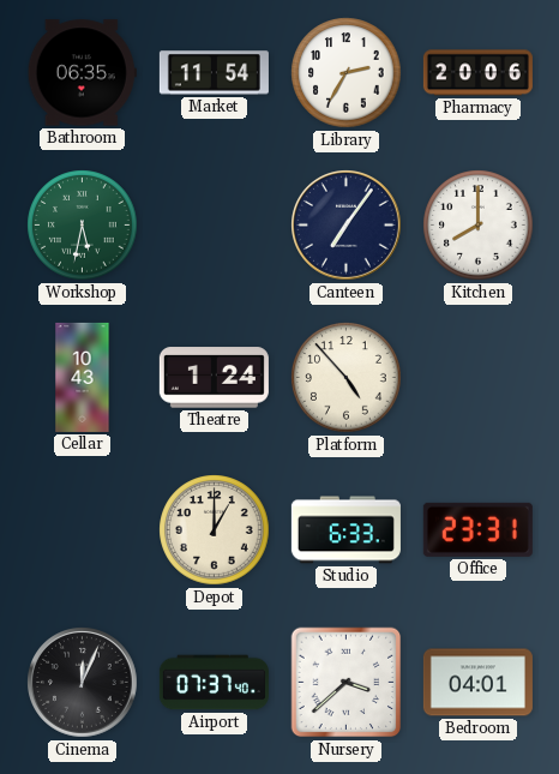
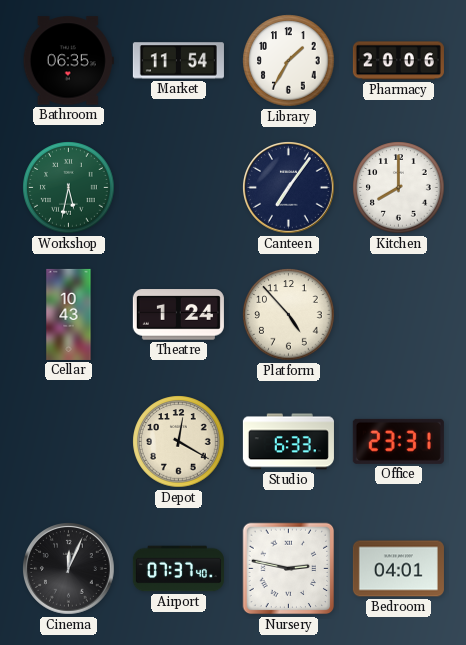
Library: 2:35 -> 1:35 (289, 61)
Depot: 1:00 -> 12:20 (179, 442)
Nursery: 3:38 -> 2:47 (289, 569)
